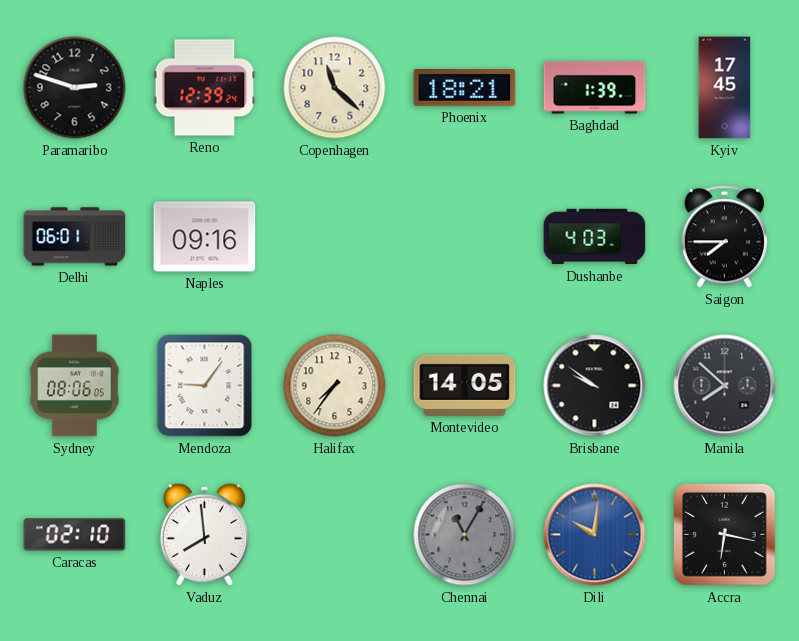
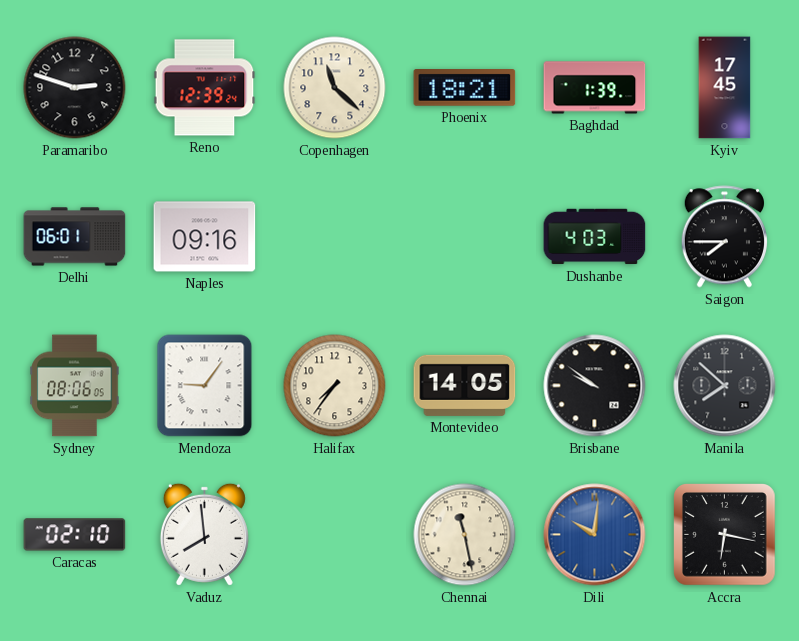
Chennai: 11:05 -> 11:28 (465, 535)
Chennai dial: grey -> cream (465, 535)
